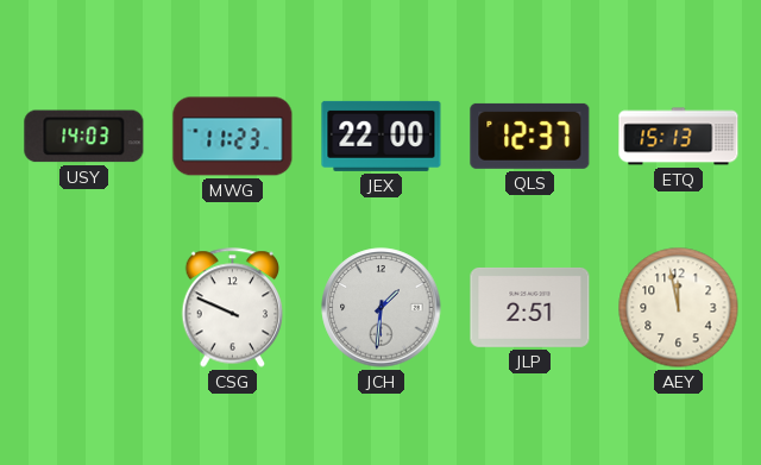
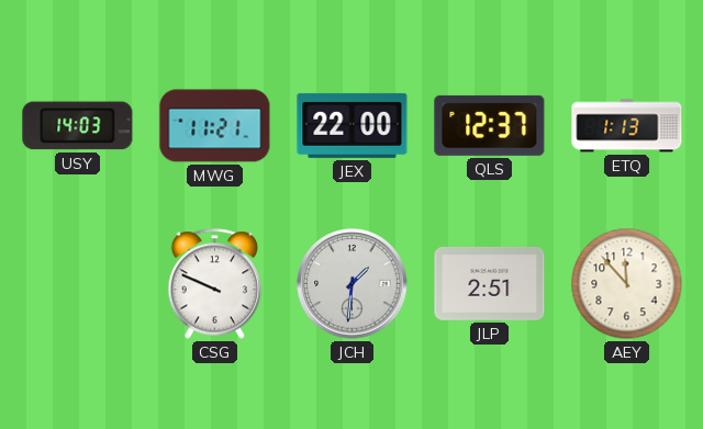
MWG: 11:23 -> 11:21 (215, 126)
ETQ: 15:13 -> 1:13 (627, 126)
AEY: 11:58 -> 11:53 (627, 284)
